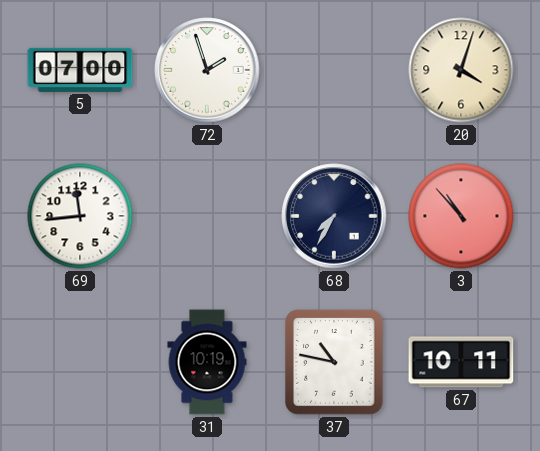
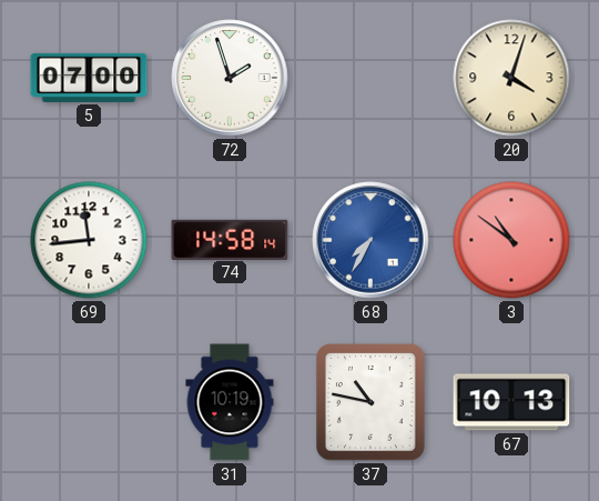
74: none -> 14:58 (230, 239)
68 dial: navy -> blue (370, 240)
3: 10:53 -> 10:51 (511, 240)
67: 10:11 -> 10:13 (511, 402)
